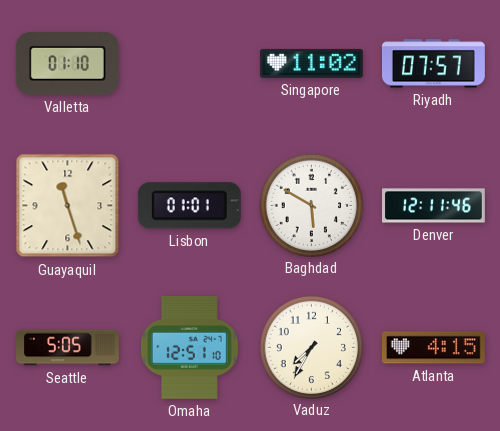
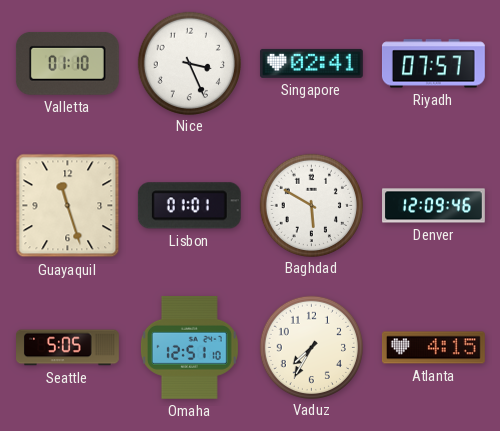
Nice: none -> 3:26 (189, 63)
Singapore: 11:02 -> 02:41 (311, 63)
Denver: 12:11 -> 12:09 (434, 206)
